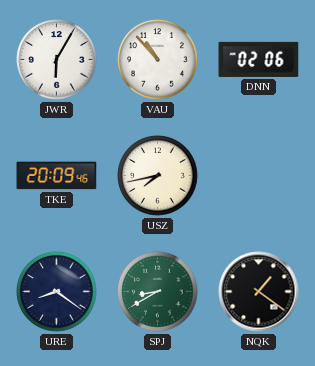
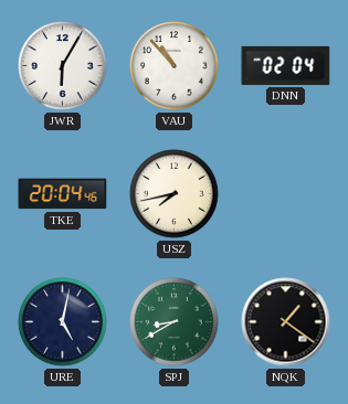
DNN: 02:06 -> 02:04 (286, 65)
TKE: 20:09 -> 20:04 (63, 194)
URE: 8:21 -> 5:02 (63, 322)
